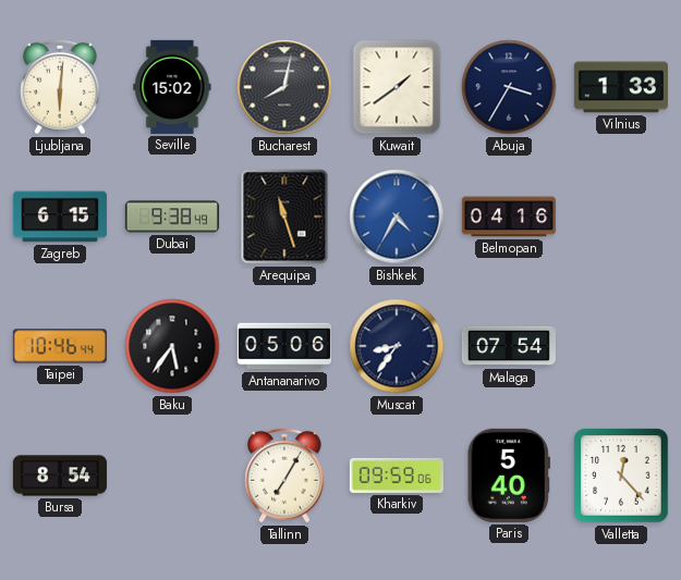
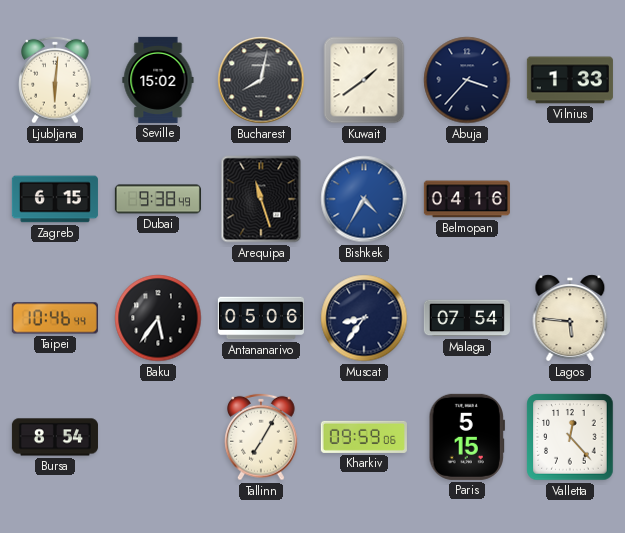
Abuja: 3:35 -> 3:37 (467, 80)
Lagos: none -> 5:46 (570, 318)
Paris: 5:40 -> 5:15 (466, 437)
